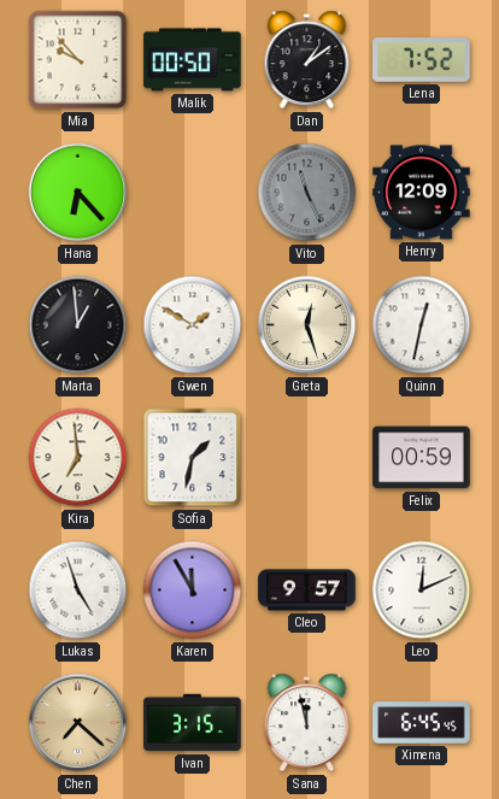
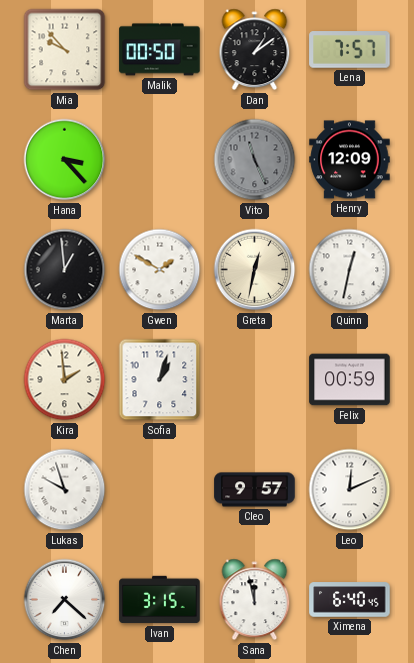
Lena: 7:52 -> 7:57 (350, 50)
Hana: 6:23 -> 3:23 (65, 160)
Greta: 12:27 -> 12:32 (255, 270)
Kira: 6:59 -> 1:59 (65, 380)
Sofia: 1:32 -> 1:03 (160, 380)
Lukas: 4:57 -> 9:57 (65, 490)
Karen: 11:55 -> none (193, 591)
Chen dial: champagne -> white (65, 600)
Ximena: 6:45 -> 6:40 (350, 600)
